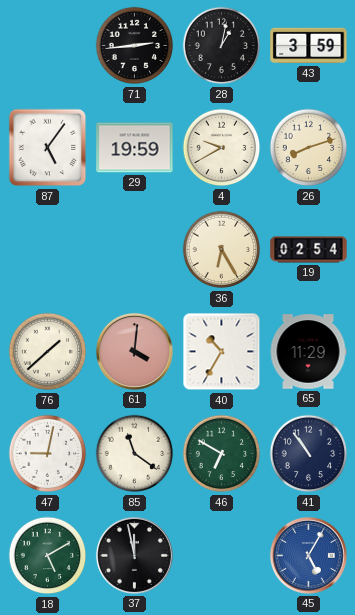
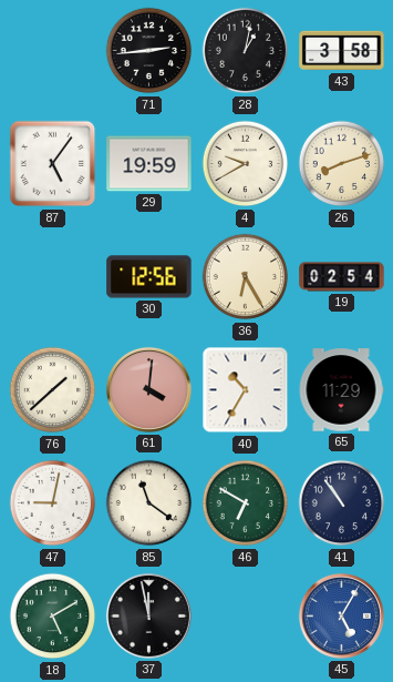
43: 3:59 -> 3:58 (342, 51)
30: none -> 12:56 (149, 277)
